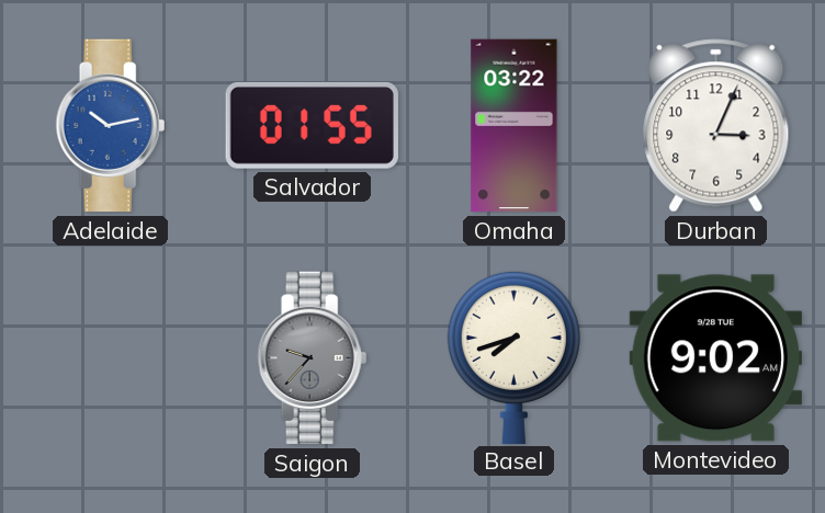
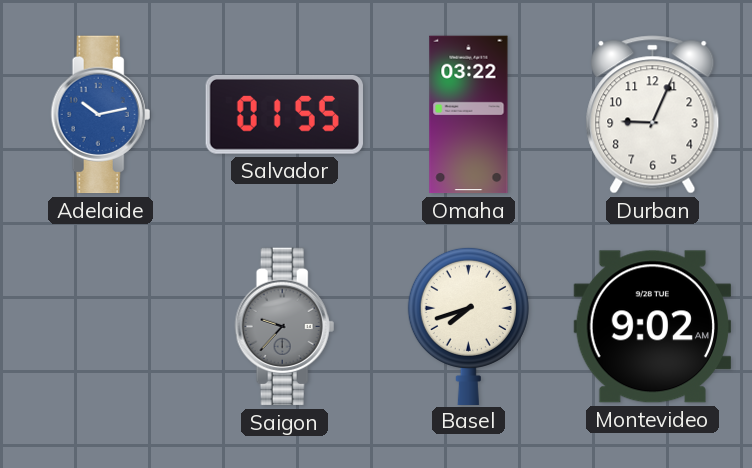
Durban: 3:04 -> 9:04 (653, 115)
